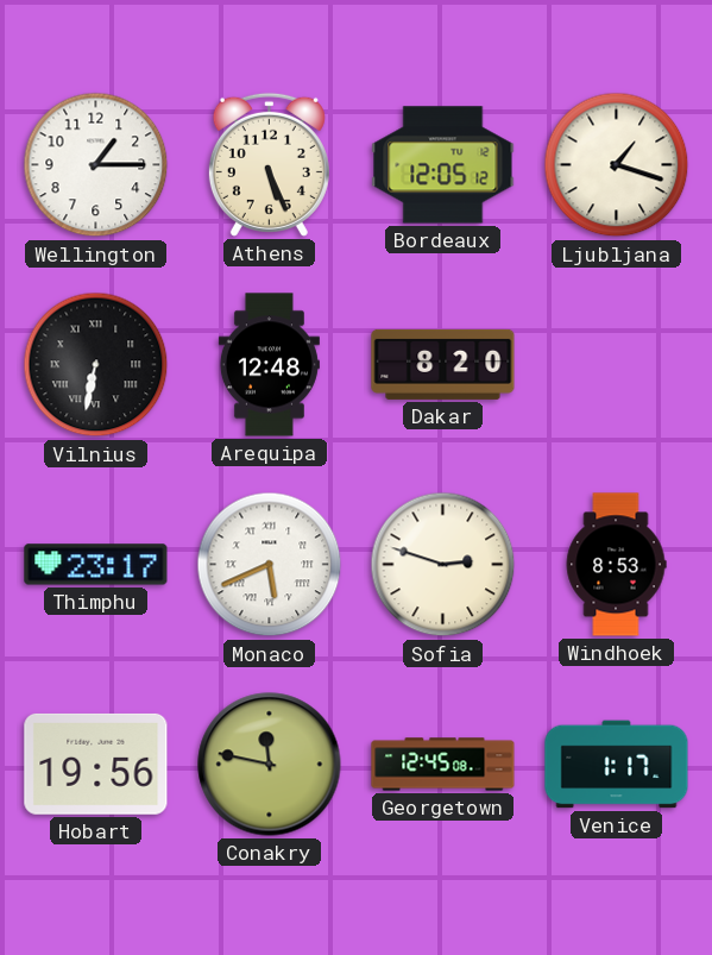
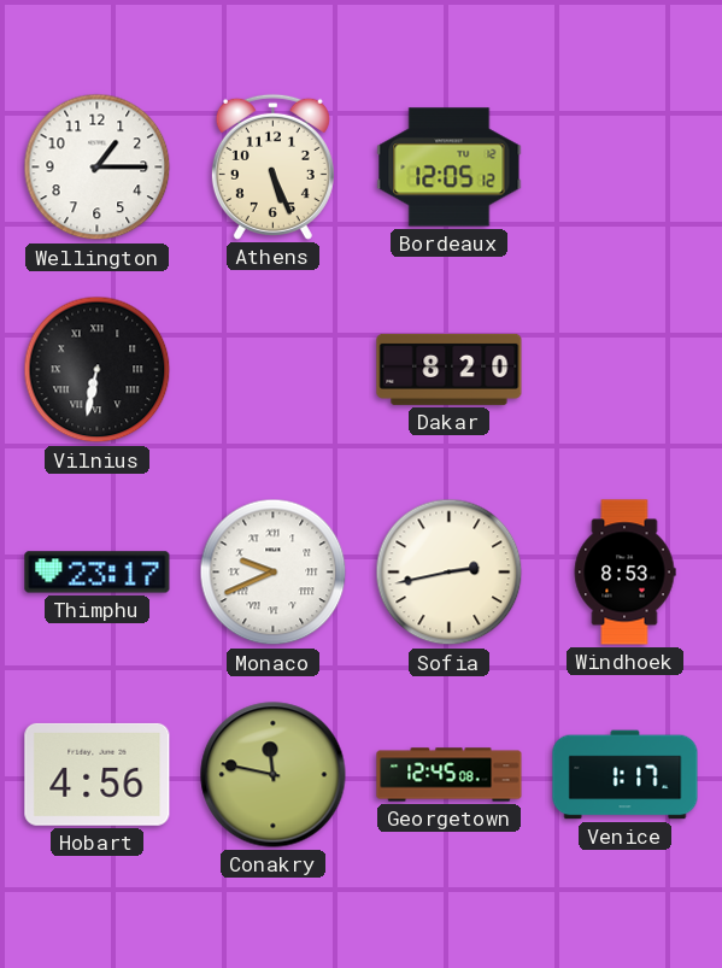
Ljubljana: 1:18 -> none (617, 165)
Arequipa: 12:48 -> none (269, 365)
Monaco: 5:41 -> 9:41 (274, 573)
Sofia: 2:48 -> 2:43 (450, 573)
Hobart: 19:56 -> 4:56 (98, 774)
